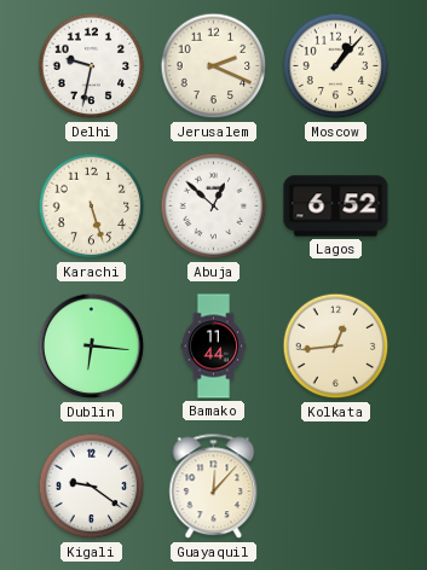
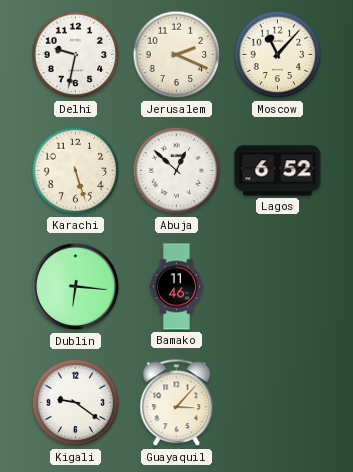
Moscow: 1:07 -> 11:07 (278, 55)
Bamako: 11:44 -> 11:46 (177, 287)
Kolkata: 12:44 -> none (336, 347)
Guayaquil: 12:07 -> 3:07 (177, 403)
